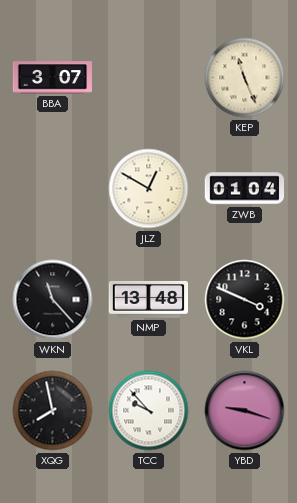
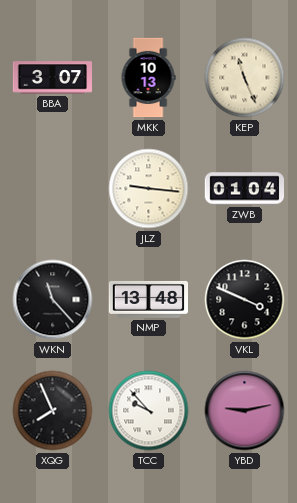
MKK: none -> 10:13 (148, 78)
JLZ: 12:50 -> 9:16 (149, 189)
XQG: 7:58 -> 7:56 (53, 411)
YBD: 9:18 -> 9:13 (245, 411)
